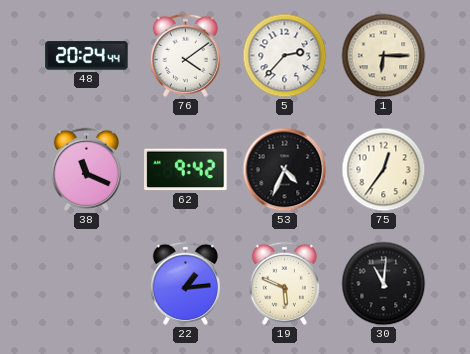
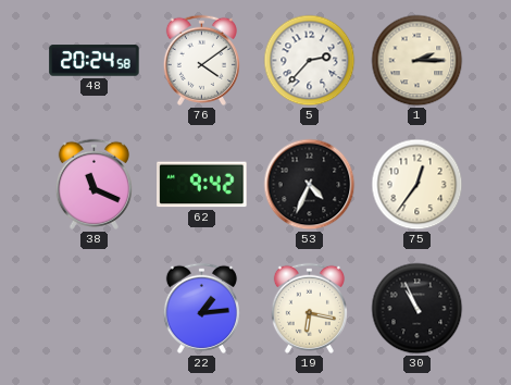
48: 20:24:44 -> 20:24:58 (95, 61)
1: 6:15 -> 2:15 (417, 61)
19: 5:49 -> 6:17 (309, 308)
30: 11:01 -> 10:56 (417, 309)
